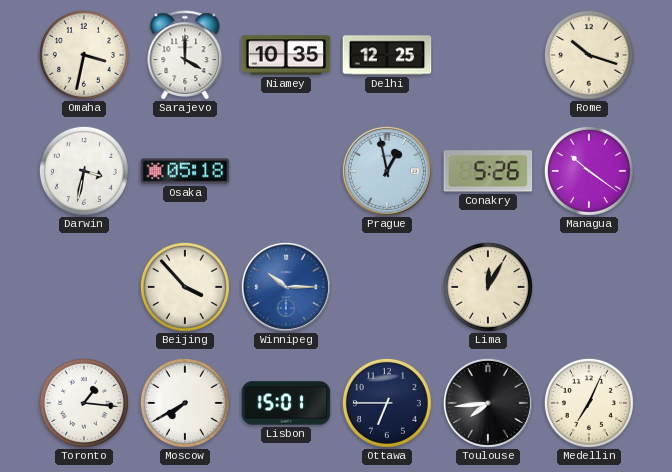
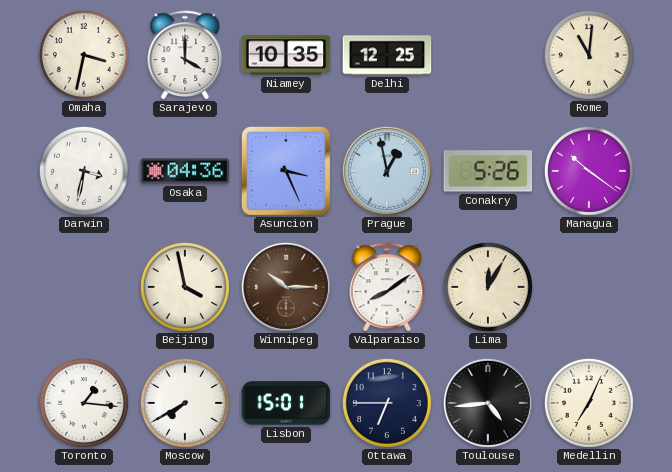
Rome: 10:18 -> 11:01 (589, 55)
Osaka: 05:18 -> 04:36 (185, 171)
Asuncion: none -> 3:26 (286, 171)
Beijing: 3:53 -> 3:58 (185, 287)
Winnipeg dial: blue -> brown (286, 287)
Valparaiso: none -> 8:09 (387, 287)
Toulouse: 7:44 -> 4:44 (488, 403)
